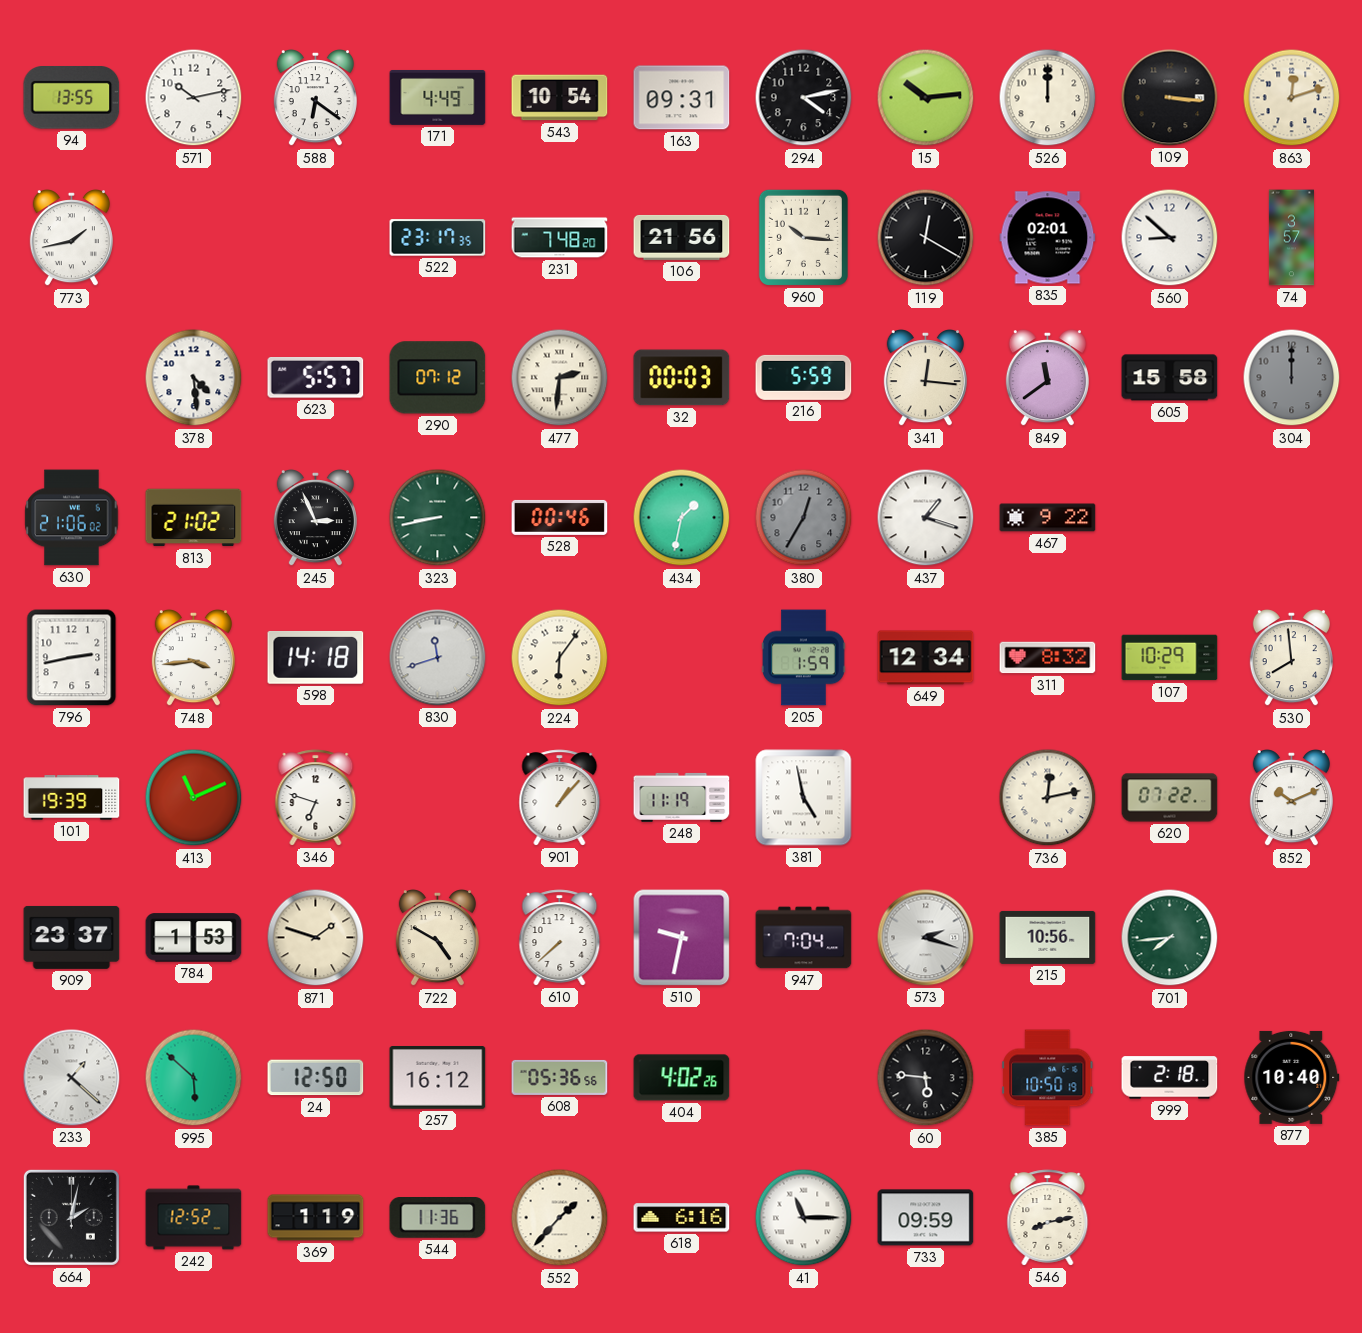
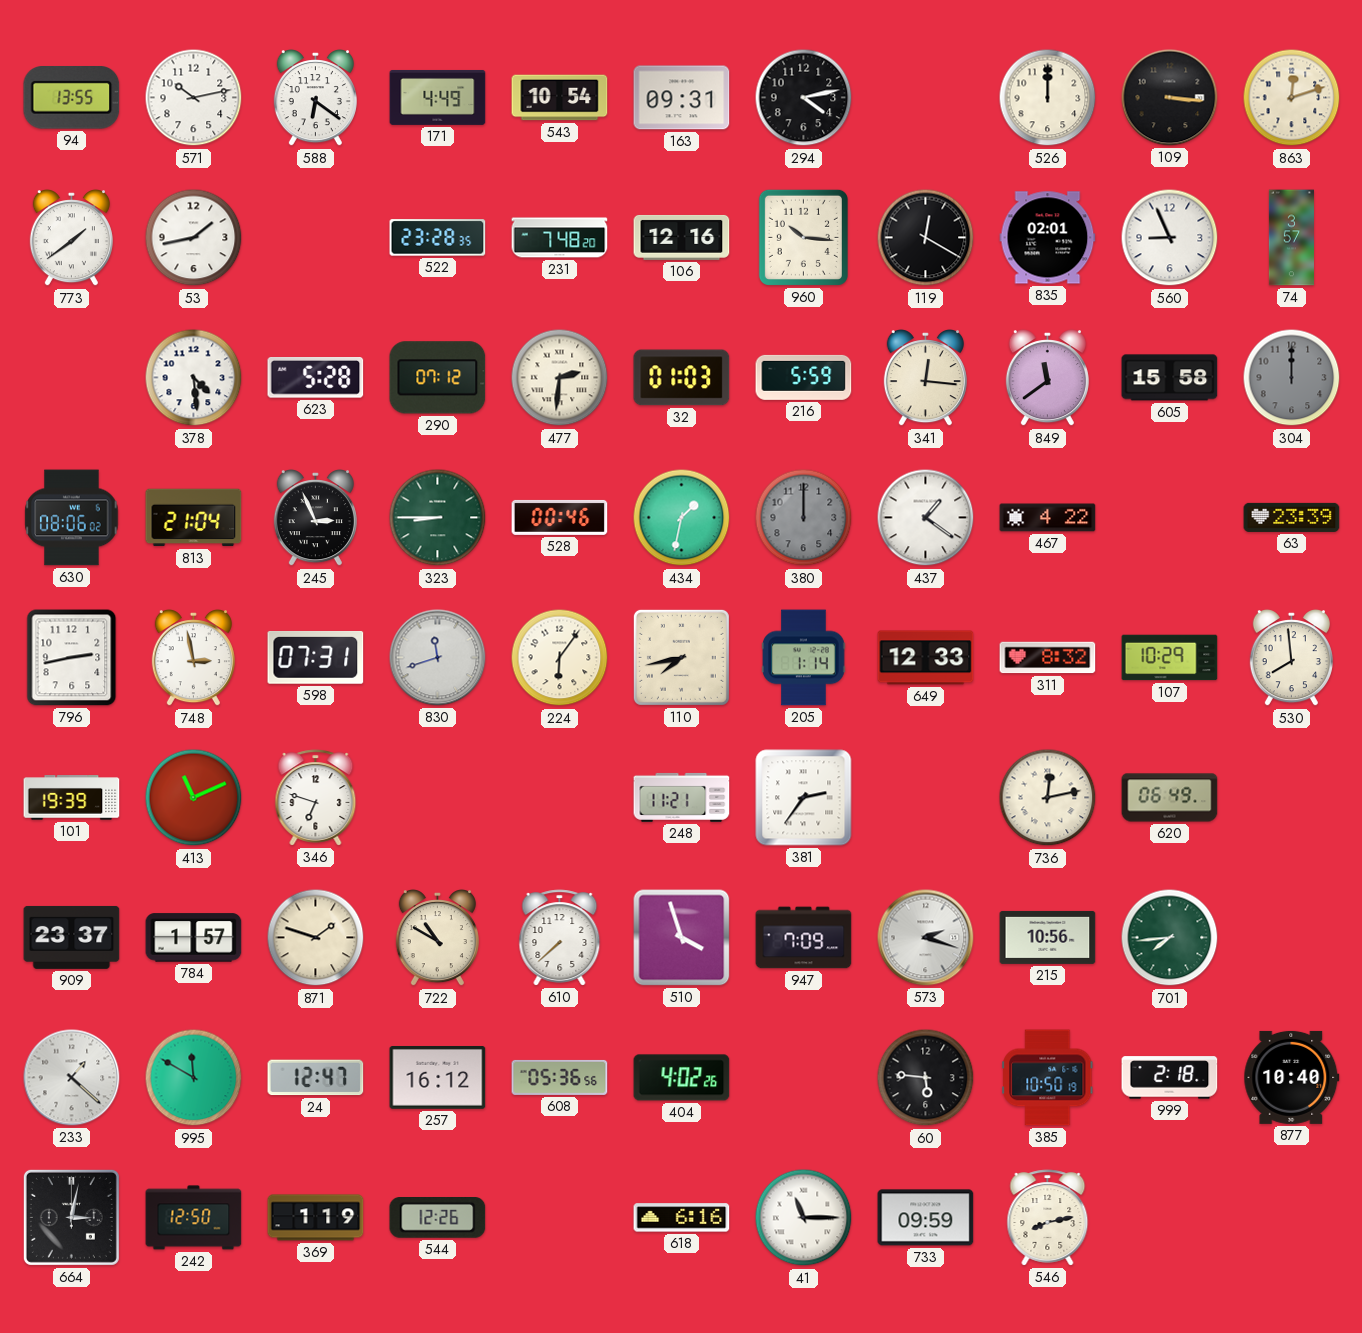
15: 10:14 -> none (926, 98)
773: 1:43 -> 1:39 (71, 239)
53: none -> 1:43 (194, 238)
522: 23:17 -> 23:28 (438, 238)
106: 21:56 -> 12:16 (682, 237)
560: 8:52 -> 8:56 (1170, 238)
623: 5:57 -> 5:28 (316, 378)
32: 00:03 -> 01:03 (682, 378)
630: 21:06 -> 08:06 (72, 518)
813: 21:02 -> 21:04 (194, 518)
323: 8:43 -> 8:45 (438, 518)
380: 12:35 -> 12:00 (804, 518)
437: 1:18 -> 1:21 (926, 518)
467: 9:22 -> 4:22 (1048, 518)
63: none -> 23:39 (1292, 517)
748: 3:44 -> 2:58 (193, 659)
598: 14:18 -> 07:31 (316, 657)
110: none -> 7:43 (681, 657)
205: 1:59 -> 1:14 (804, 658)
649: 12:34 -> 12:33 (926, 658)
901: 1:07 -> none (560, 798)
248: 11:19 -> 11:21 (682, 797)
381: 4:58 -> 2:36 (804, 798)
620: 07:22 -> 06:49 (1170, 798)
852: 10:11 -> none (1291, 799)
784: 1:53 -> 1:57 (194, 938)
722: 4:50 -> 10:50 (437, 939)
510: 9:32 -> 3:57 (682, 938)
947: 7:04 -> 7:09 (804, 938)
995: 5:52 -> 11:50 (194, 1078)
24: 12:50 -> 12:47 (316, 1078)
664: 2:02 -> 3:02 (71, 1217)
242: 12:52 -> 12:50 (194, 1218)
544: 11:36 -> 12:26 (438, 1218)
552: 1:37 -> none (560, 1218)
